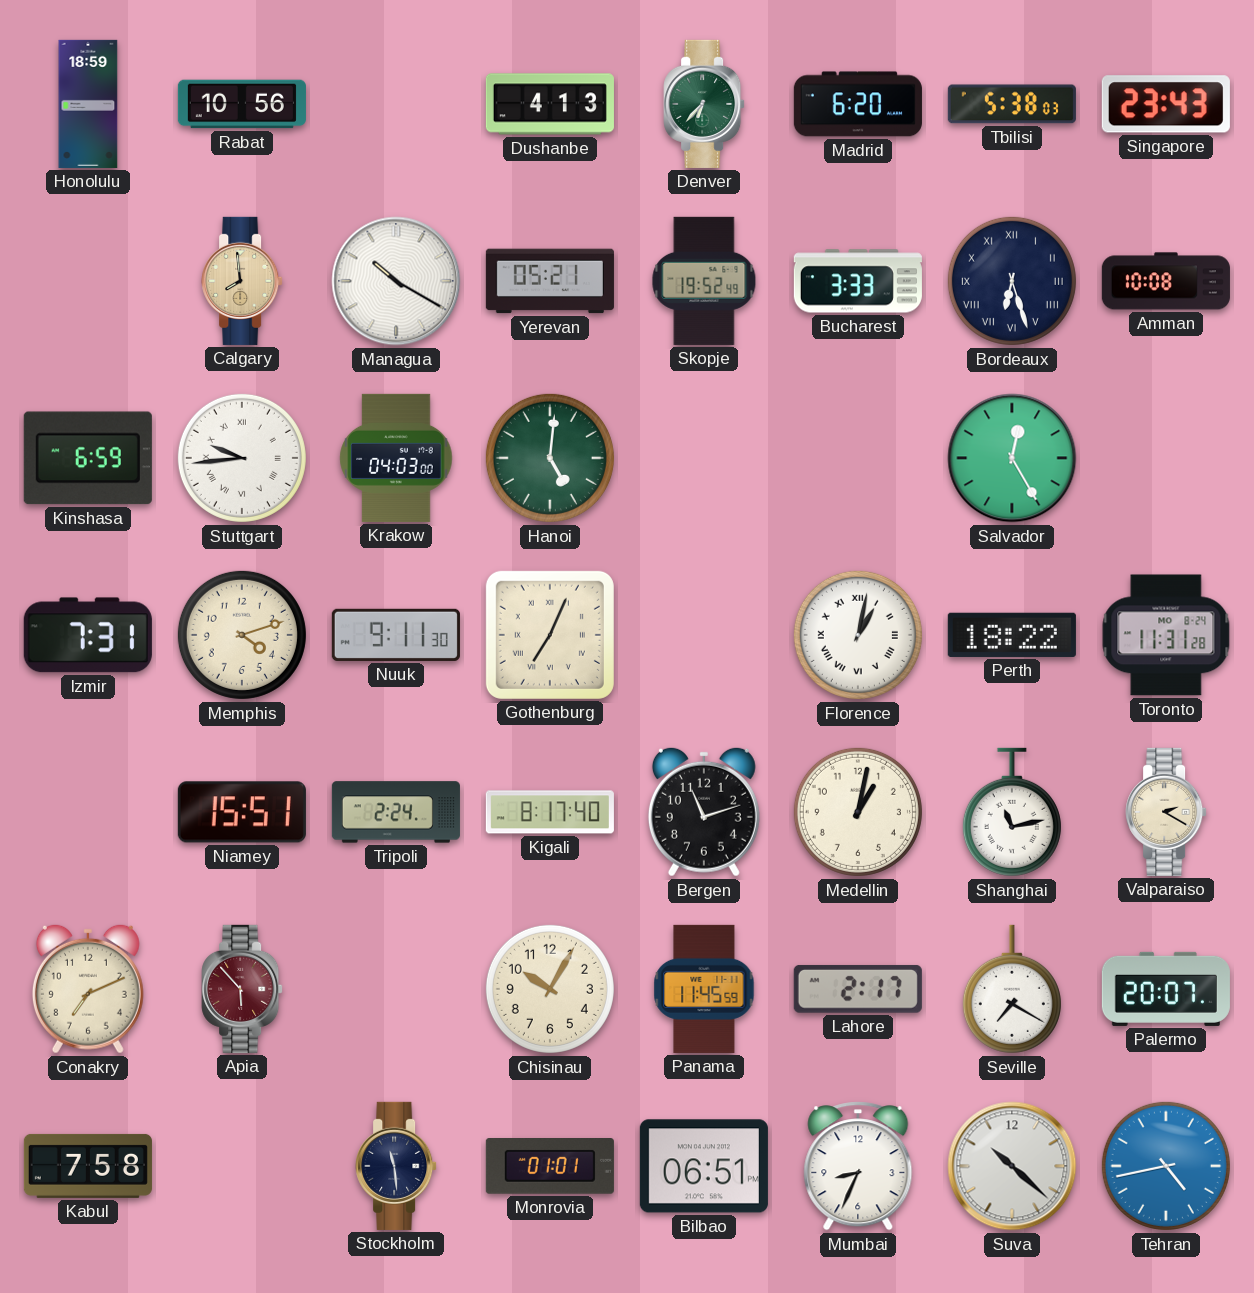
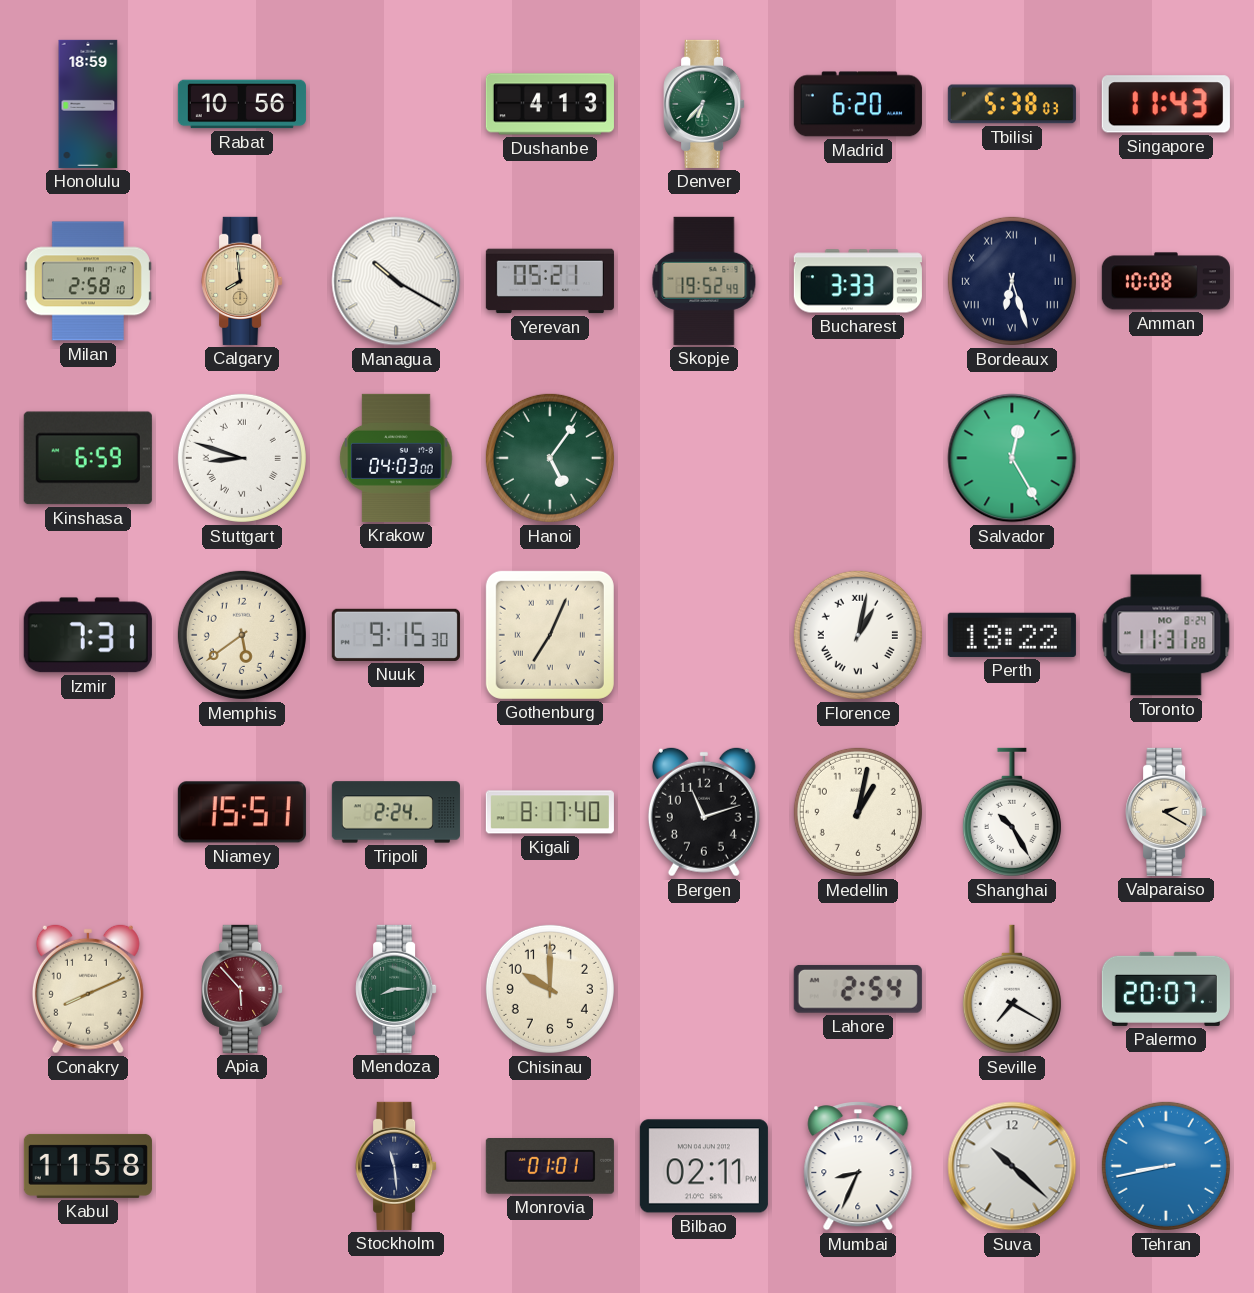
Singapore: 23:43 -> 11:43 (1166, 104)
Milan: none -> 2:58 (88, 281)
Stuttgart: 9:44 -> 8:48 (242, 458)
Hanoi: 5:01 -> 5:06 (550, 458)
Memphis: 4:12 -> 5:39 (242, 635)
Nuuk: 9:11 -> 9:15 (396, 635)
Shanghai: 11:13 -> 10:25 (1012, 812)
Conakry: 7:11 -> 8:11 (88, 989)
Mendoza: none -> 8:15 (396, 989)
Chisinau: 10:05 -> 10:00 (550, 989)
Panama: 11:45 -> none (704, 989)
Lahore: 2:17 -> 2:54 (858, 989)
Kabul: 7:58 -> 11:58 (88, 1166)
Bilbao: 06:51 -> 02:11 (704, 1166)
Tehran: 4:43 -> 8:43 (1166, 1166)
